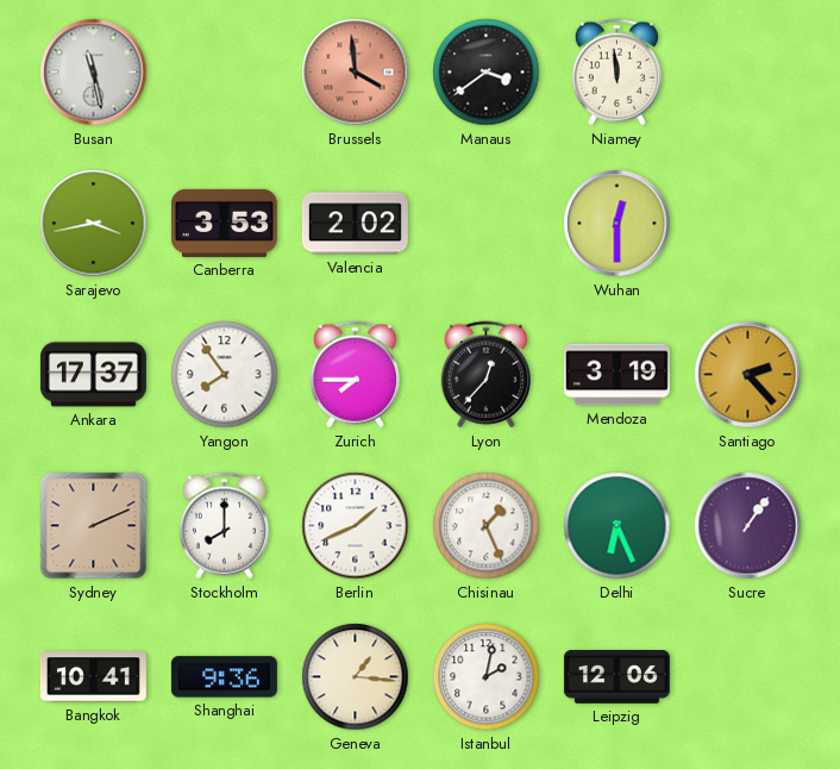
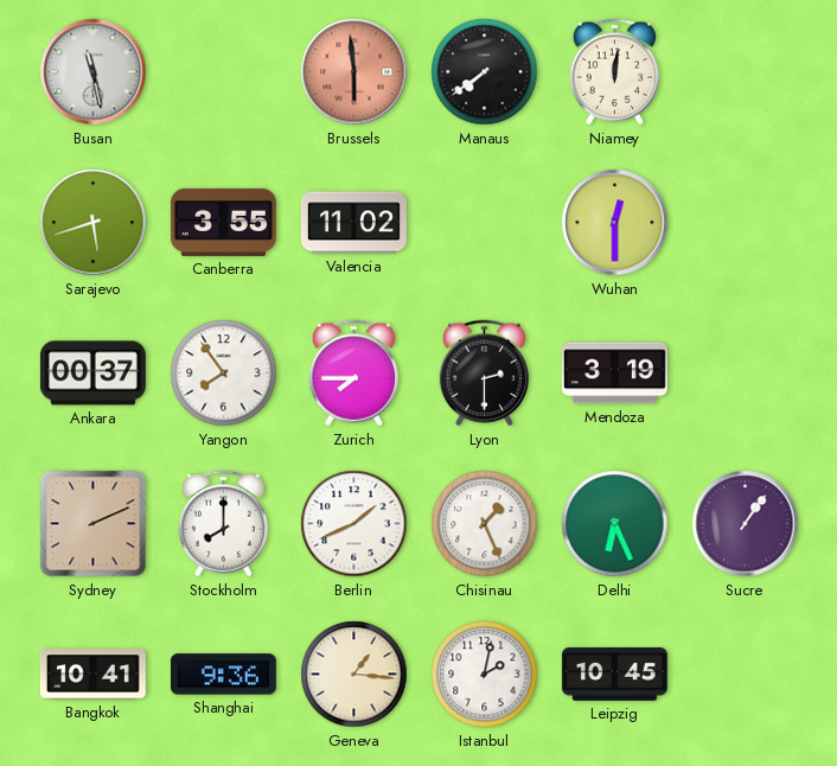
Brussels: 3:59 -> 5:59 (354, 72)
Manaus: 3:39 -> 7:39 (485, 72)
Niamey: 11:59 -> 12:01 (614, 72)
Sarajevo: 3:43 -> 5:42 (94, 223)
Canberra: 3:53 -> 3:55 (223, 222)
Valencia: 2:02 -> 11:02 (353, 223)
Ankara: 17:37 -> 00:37 (92, 374)
Lyon: 12:37 -> 2:30 (484, 374)
Santiago: 2:23 -> none (748, 375)
Leipzig: 12:06 -> 10:45 (614, 675)
